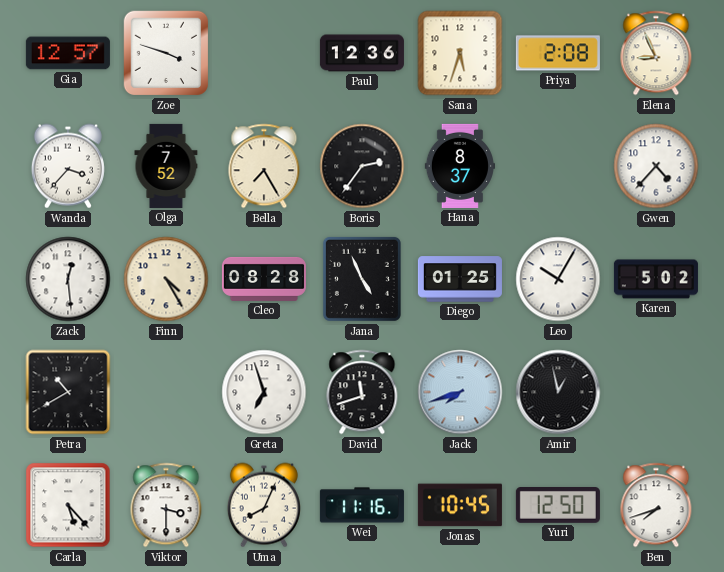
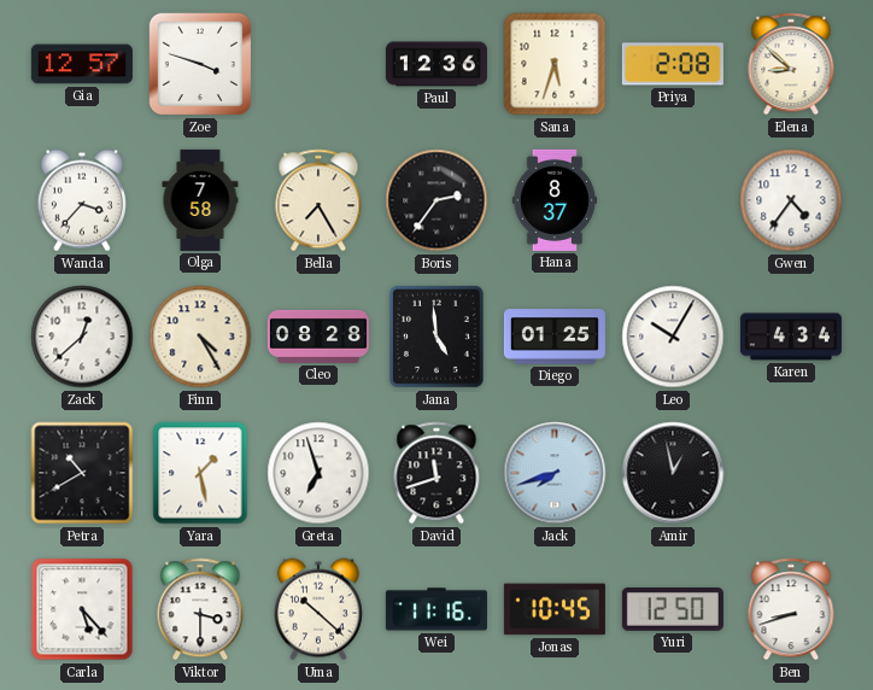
Elena: 8:56 -> 8:52 (791, 64)
Olga: 7:52 -> 7:58 (200, 200)
Gwen: 4:37 -> 4:36 (791, 200)
Zack: 12:29 -> 12:38 (82, 337)
Jana: 4:56 -> 4:59 (436, 337)
Karen: 5:02 -> 4:34 (791, 337)
Yara: none -> 1:28 (200, 473)
Uma: 8:04 -> 10:22 (318, 609)
Ben: 7:42 -> 8:42 (791, 609)
